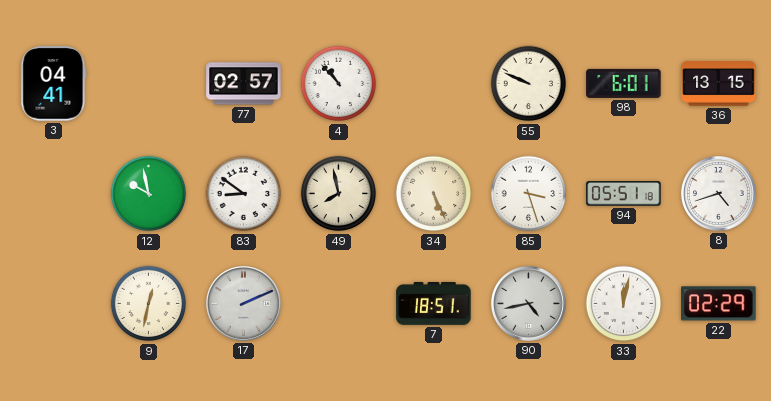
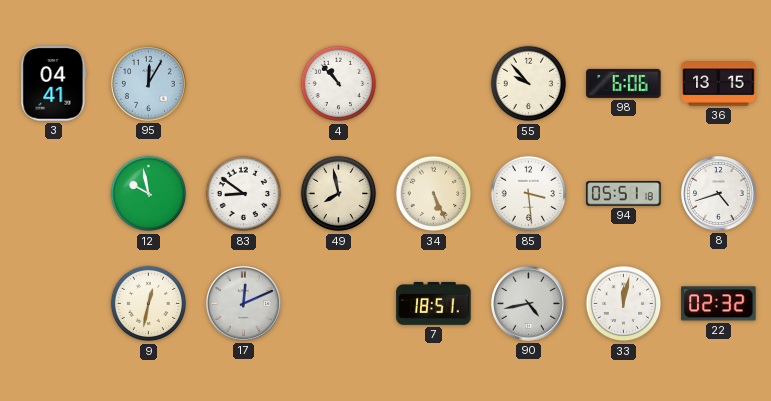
95: none -> 12:05 (148, 83)
77: 02:57 -> none (244, 84)
55: 9:49 -> 9:53 (529, 84)
98: 6:01 -> 6:06 (624, 83)
85: 3:27 -> 3:29 (529, 194)
17: 2:11 -> 12:11 (243, 303)
22: 02:29 -> 02:32 (719, 304)
